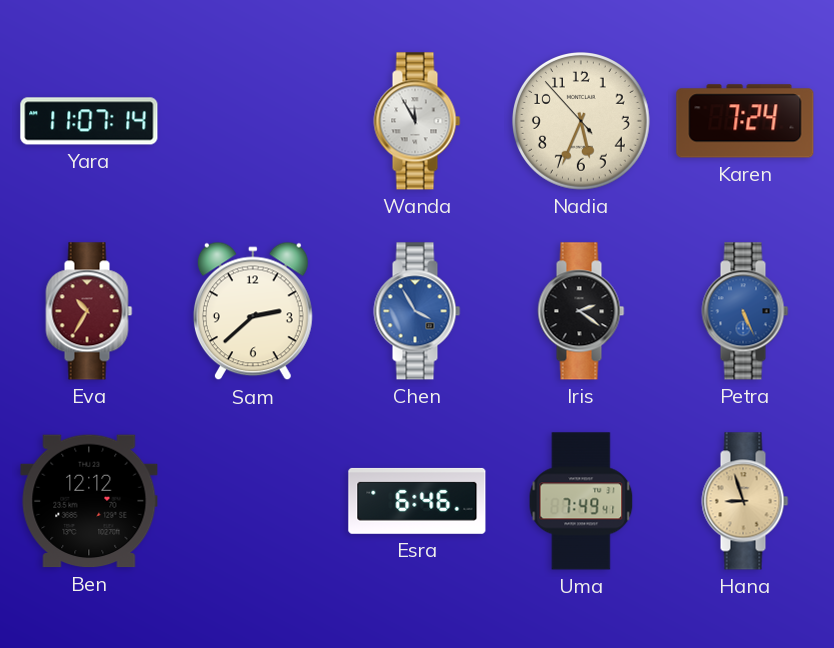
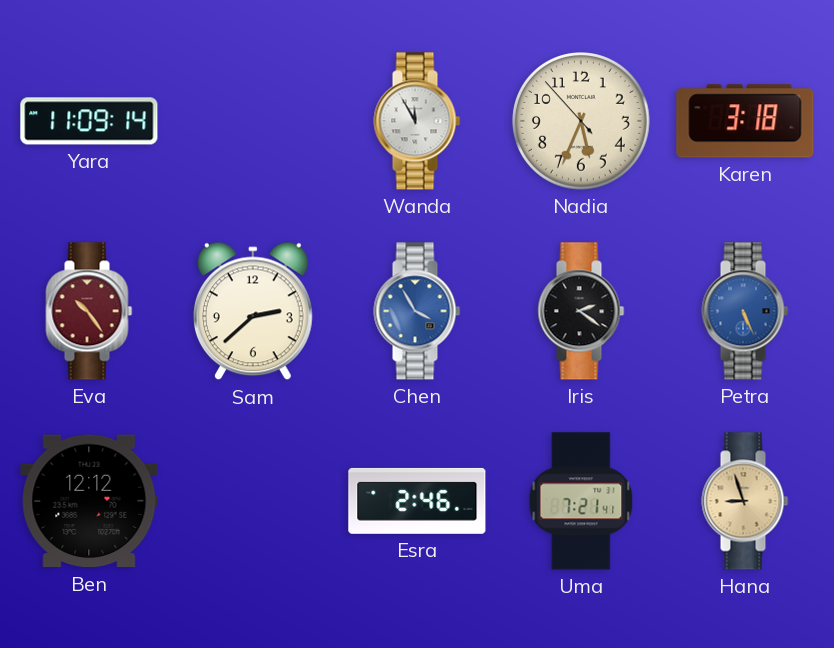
Yara: 11:07 -> 11:09 (89, 121)
Karen: 7:24 -> 3:18 (745, 121)
Eva: 10:35 -> 10:24 (89, 311)
Esra: 6:46 -> 2:46 (417, 501)
Uma: 7:49 -> 7:21 (581, 501)
